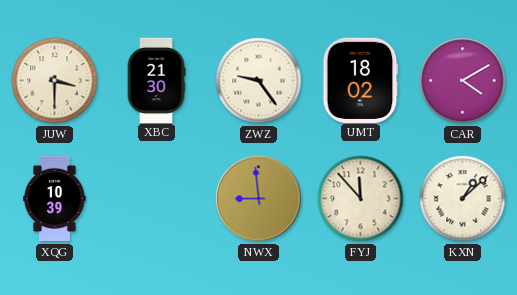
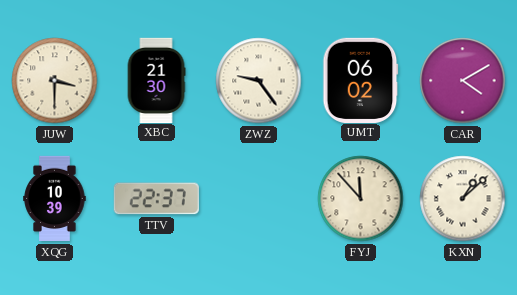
UMT: 18:02 -> 06:02 (361, 80)
TTV: none -> 22:37 (156, 199)
NWX: 8:59 -> none (259, 199)
